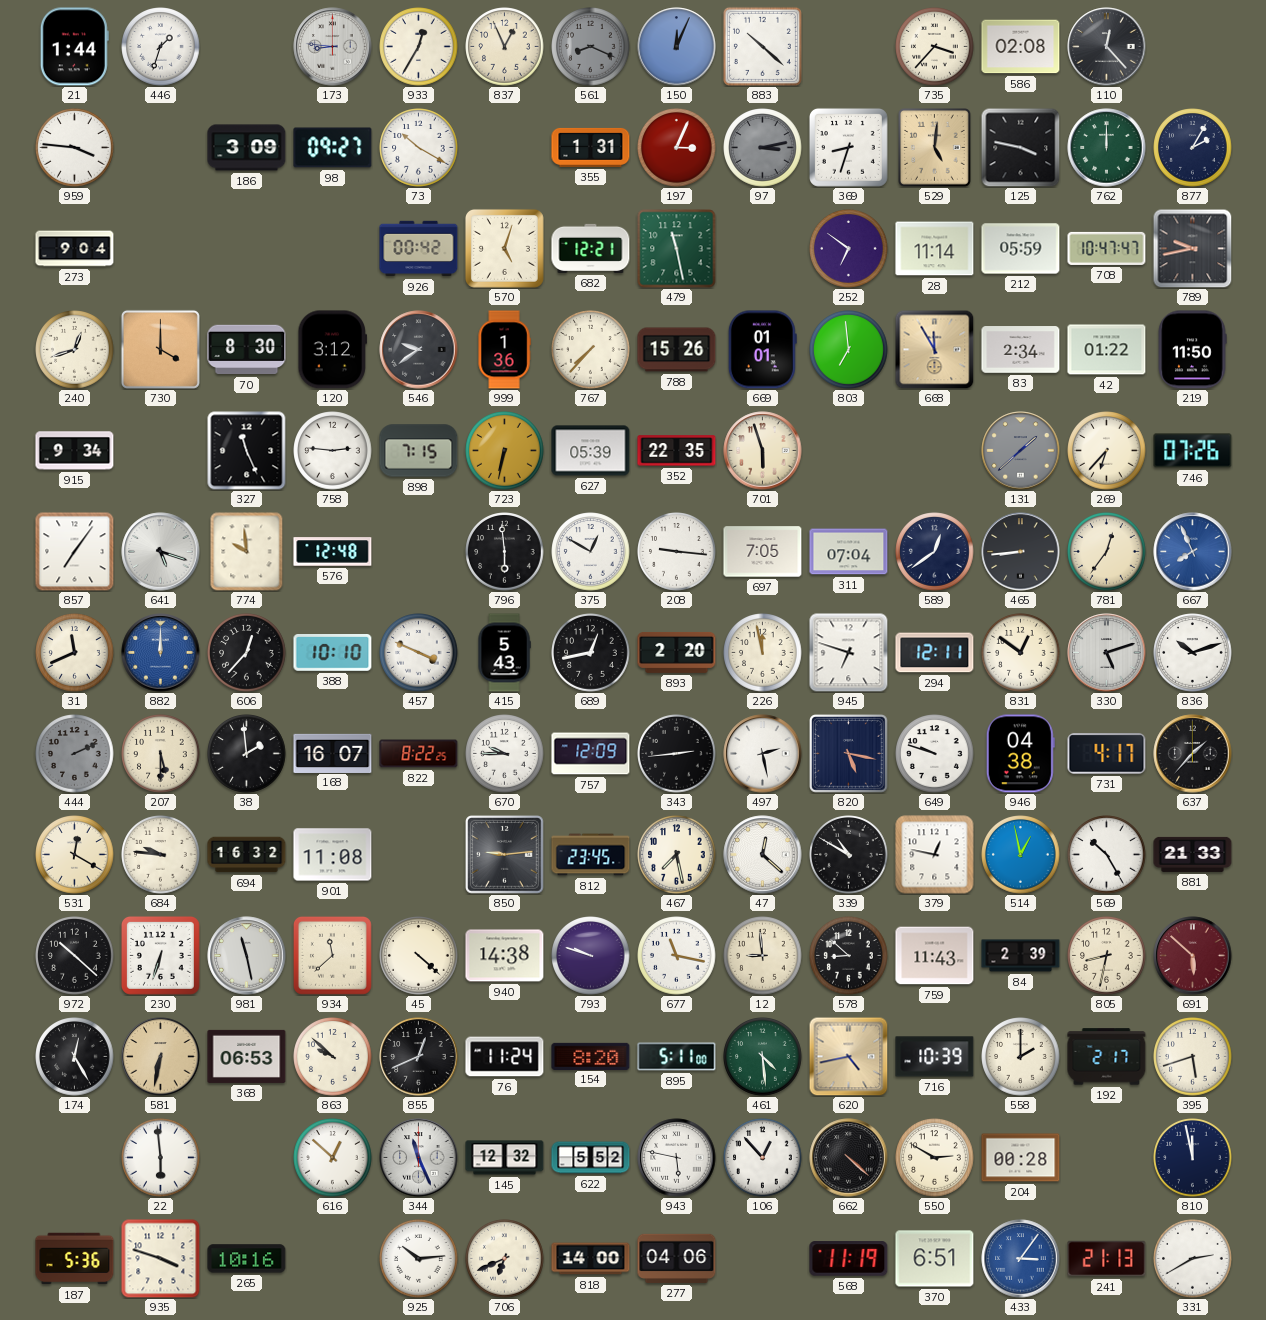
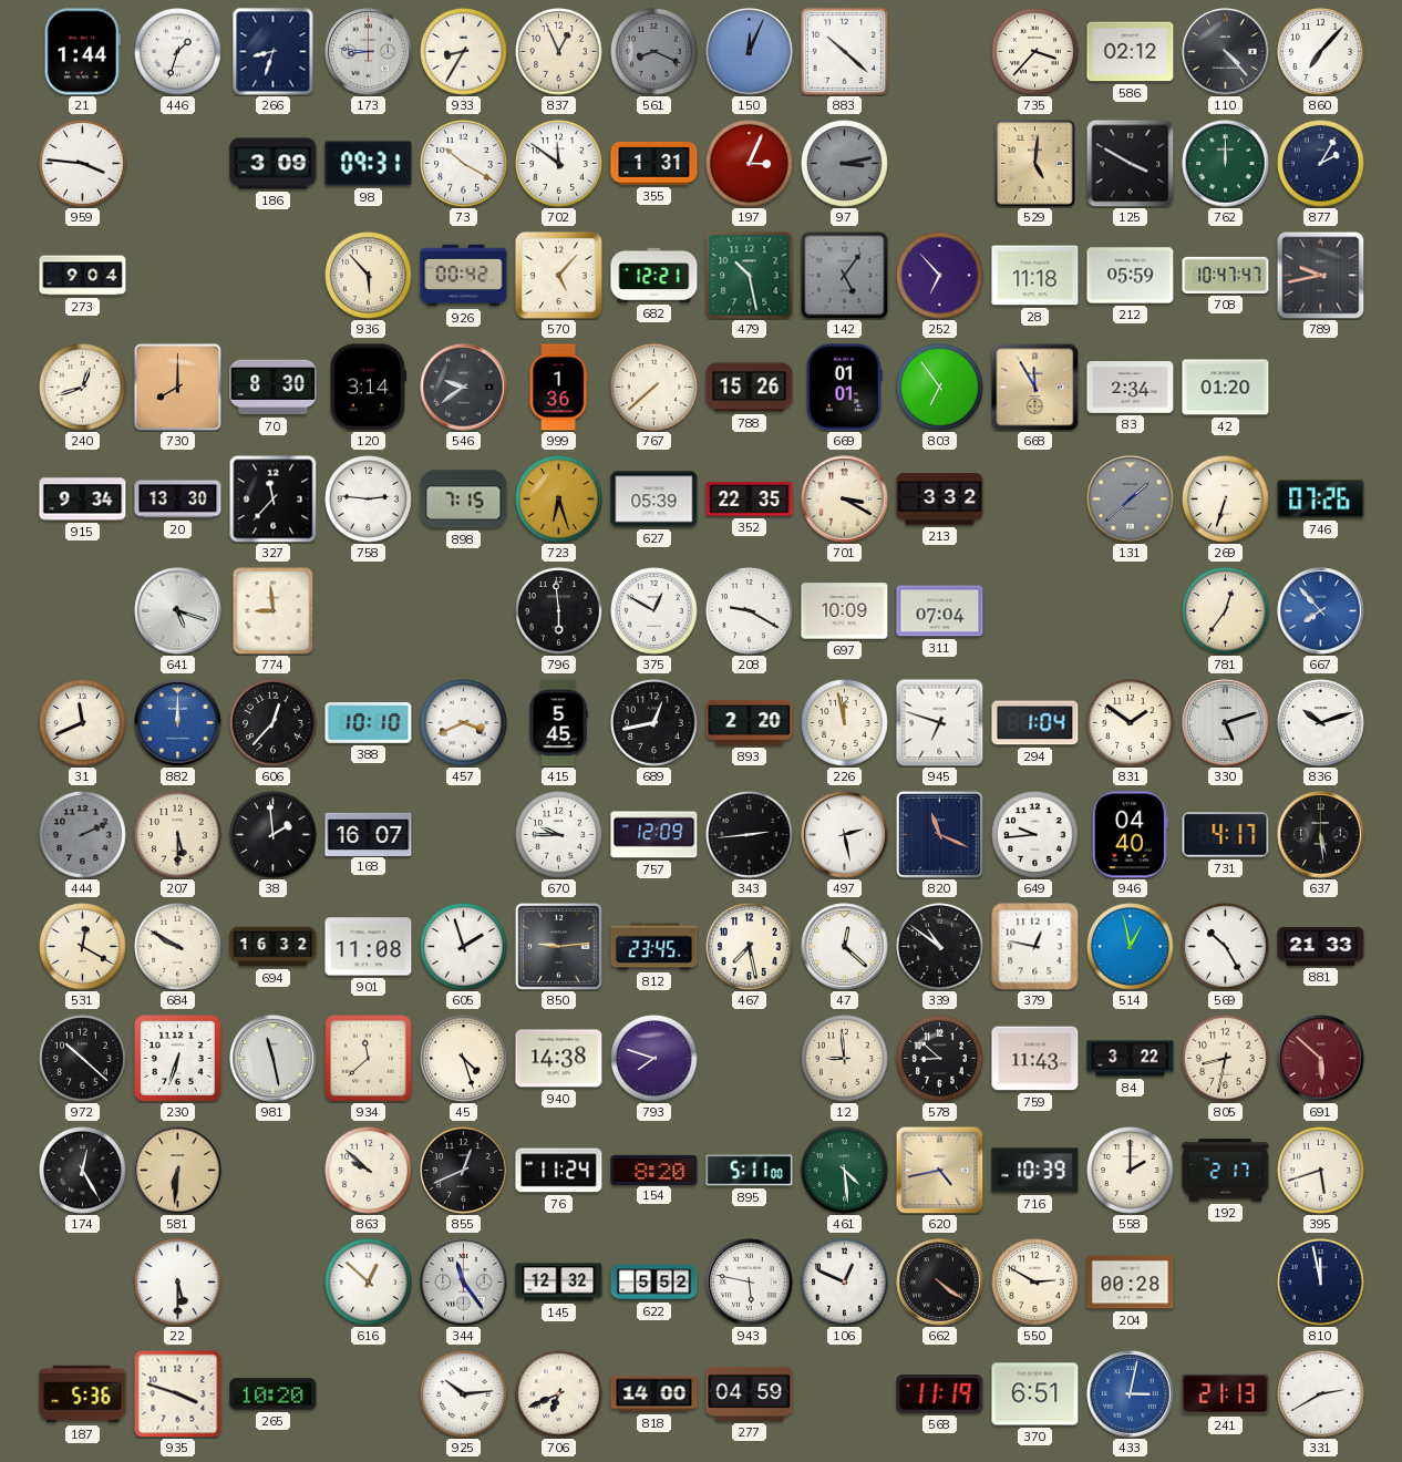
266: none -> 8:33 (274, 52)
933: 12:35 -> 8:35 (464, 52)
586: 02:08 -> 02:12 (1131, 52)
110: 12:23 -> 4:23 (1226, 52)
860: none -> 7:07 (1321, 52)
98: 09:27 -> 09:31 (369, 164)
702: none -> 11:51 (559, 164)
369: 8:33 -> none (848, 147)
125: 3:47 -> 3:50 (1130, 163)
936: none -> 5:53 (369, 276)
570: 5:03 -> 5:07 (558, 275)
479: 11:28 -> 10:28 (750, 276)
142: none -> 5:06 (845, 276)
252: 6:51 -> 6:53 (940, 276)
28: 11:14 -> 11:18 (1035, 276)
730: 4:00 -> 8:00 (177, 387)
120: 3:12 -> 3:14 (369, 388)
767: 7:37 -> 7:38 (654, 388)
803: 6:59 -> 6:54 (940, 388)
42: 01:22 -> 01:20 (1226, 388)
219: 11:50 -> none (1192, 350)
20: none -> 13:30 (178, 500)
327: 11:26 -> 11:37 (274, 500)
723: 6:32 -> 6:27 (559, 500)
701: 5:57 -> 3:20 (845, 500)
213: none -> 3:32 (940, 500)
269: 6:37 -> 6:33 (1226, 500)
857: 7:06 -> none (75, 552)
774: 9:59 -> 8:59 (274, 611)
576: 12:48 -> none (333, 552)
208: 9:16 -> 9:20 (750, 611)
697: 7:05 -> 10:09 (845, 611)
589: 12:39 -> none (935, 552)
465: 8:44 -> none (1021, 552)
667: 7:56 -> 7:53 (1321, 611)
457: 3:49 -> 3:41 (464, 723)
415: 5:43 -> 5:45 (558, 723)
294: 12:11 -> 1:04 (1035, 723)
831: 12:51 -> 1:51 (1131, 723)
822: 8:22 -> none (419, 754)
820: 5:17 -> 11:19 (940, 835)
649: 9:48 -> 9:44 (1035, 835)
946: 04:38 -> 04:40 (1130, 835)
637: 1:37 -> 5:29 (1321, 835)
684: 9:46 -> 9:50 (178, 947)
605: none -> 1:57 (464, 947)
339: 10:50 -> 10:51 (940, 947)
45: 4:22 -> 4:27 (464, 1059)
793: 9:48 -> 7:48 (654, 1059)
677: 11:17 -> none (677, 956)
84: 2:39 -> 3:22 (1131, 1059)
581: 6:32 -> 6:31 (178, 1171)
368: 06:53 -> none (247, 1056)
22: 5:59 -> 5:30 (178, 1283)
344: 11:26 -> 11:24 (464, 1283)
106: 12:53 -> 12:49 (845, 1283)
662: 4:22 -> 4:21 (940, 1283)
265: 10:16 -> 10:20 (274, 1394)
277: 04:06 -> 04:59 (750, 1393)
433: 3:06 -> 3:02 (1131, 1394)
